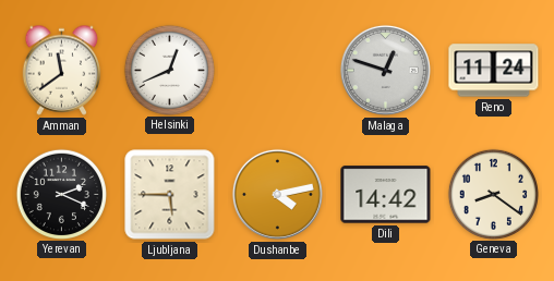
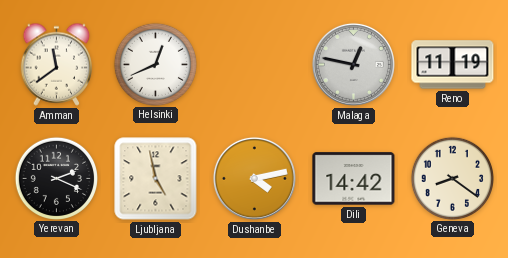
Malaga: 12:48 -> 12:47 (353, 64)
Reno: 11:24 -> 11:19 (453, 65)
Ljubljana: 5:45 -> 4:58 (156, 179)
